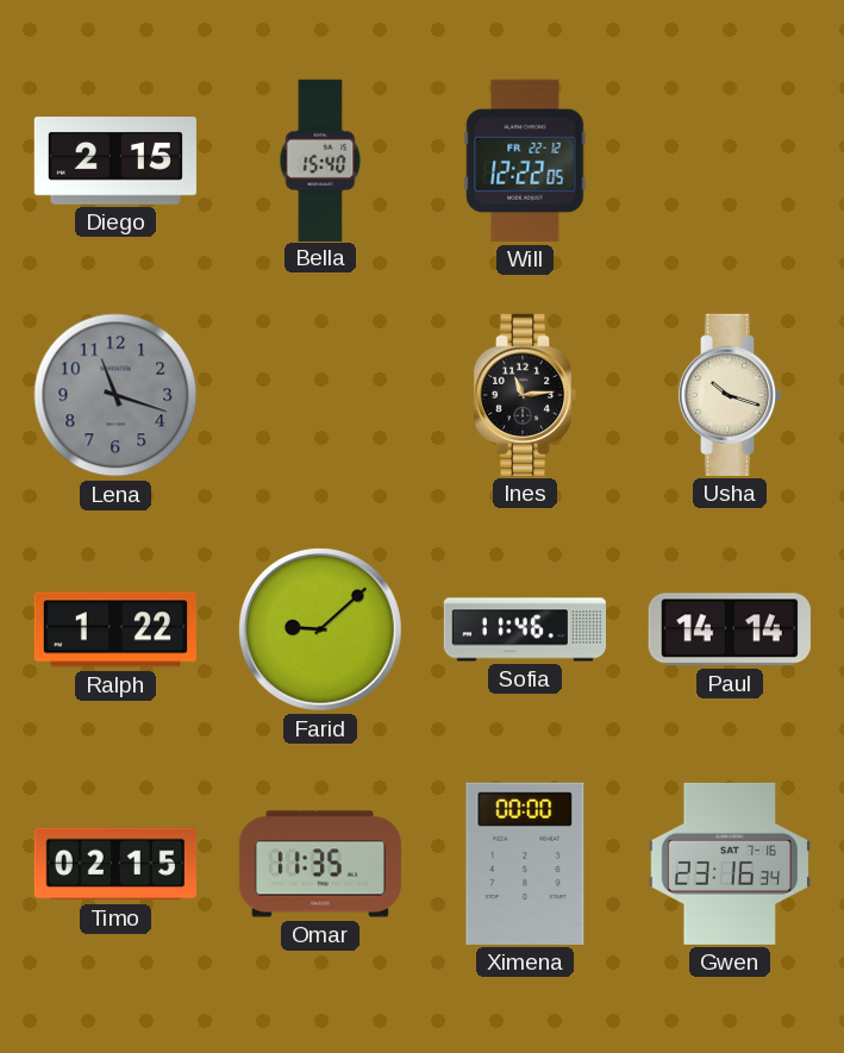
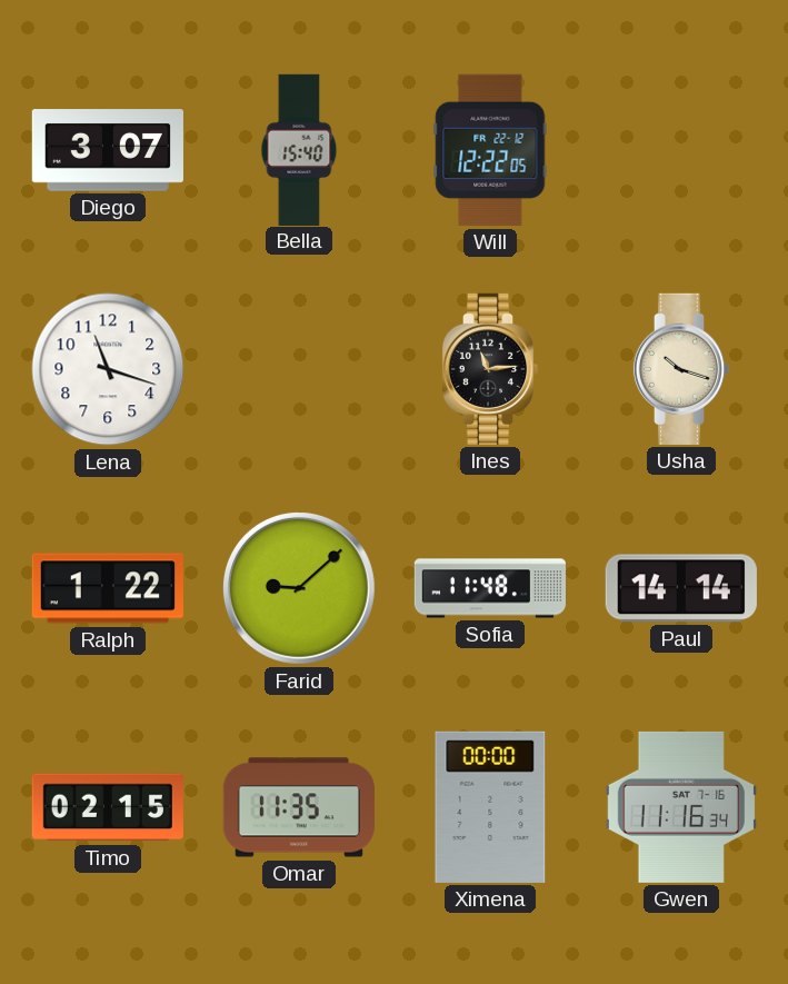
Diego: 2:15 -> 3:07 (108, 150)
Lena dial: grey -> white (108, 369)
Sofia: 11:46 -> 11:48 (489, 588)
Gwen: 23:16 -> 11:16 (681, 807)
